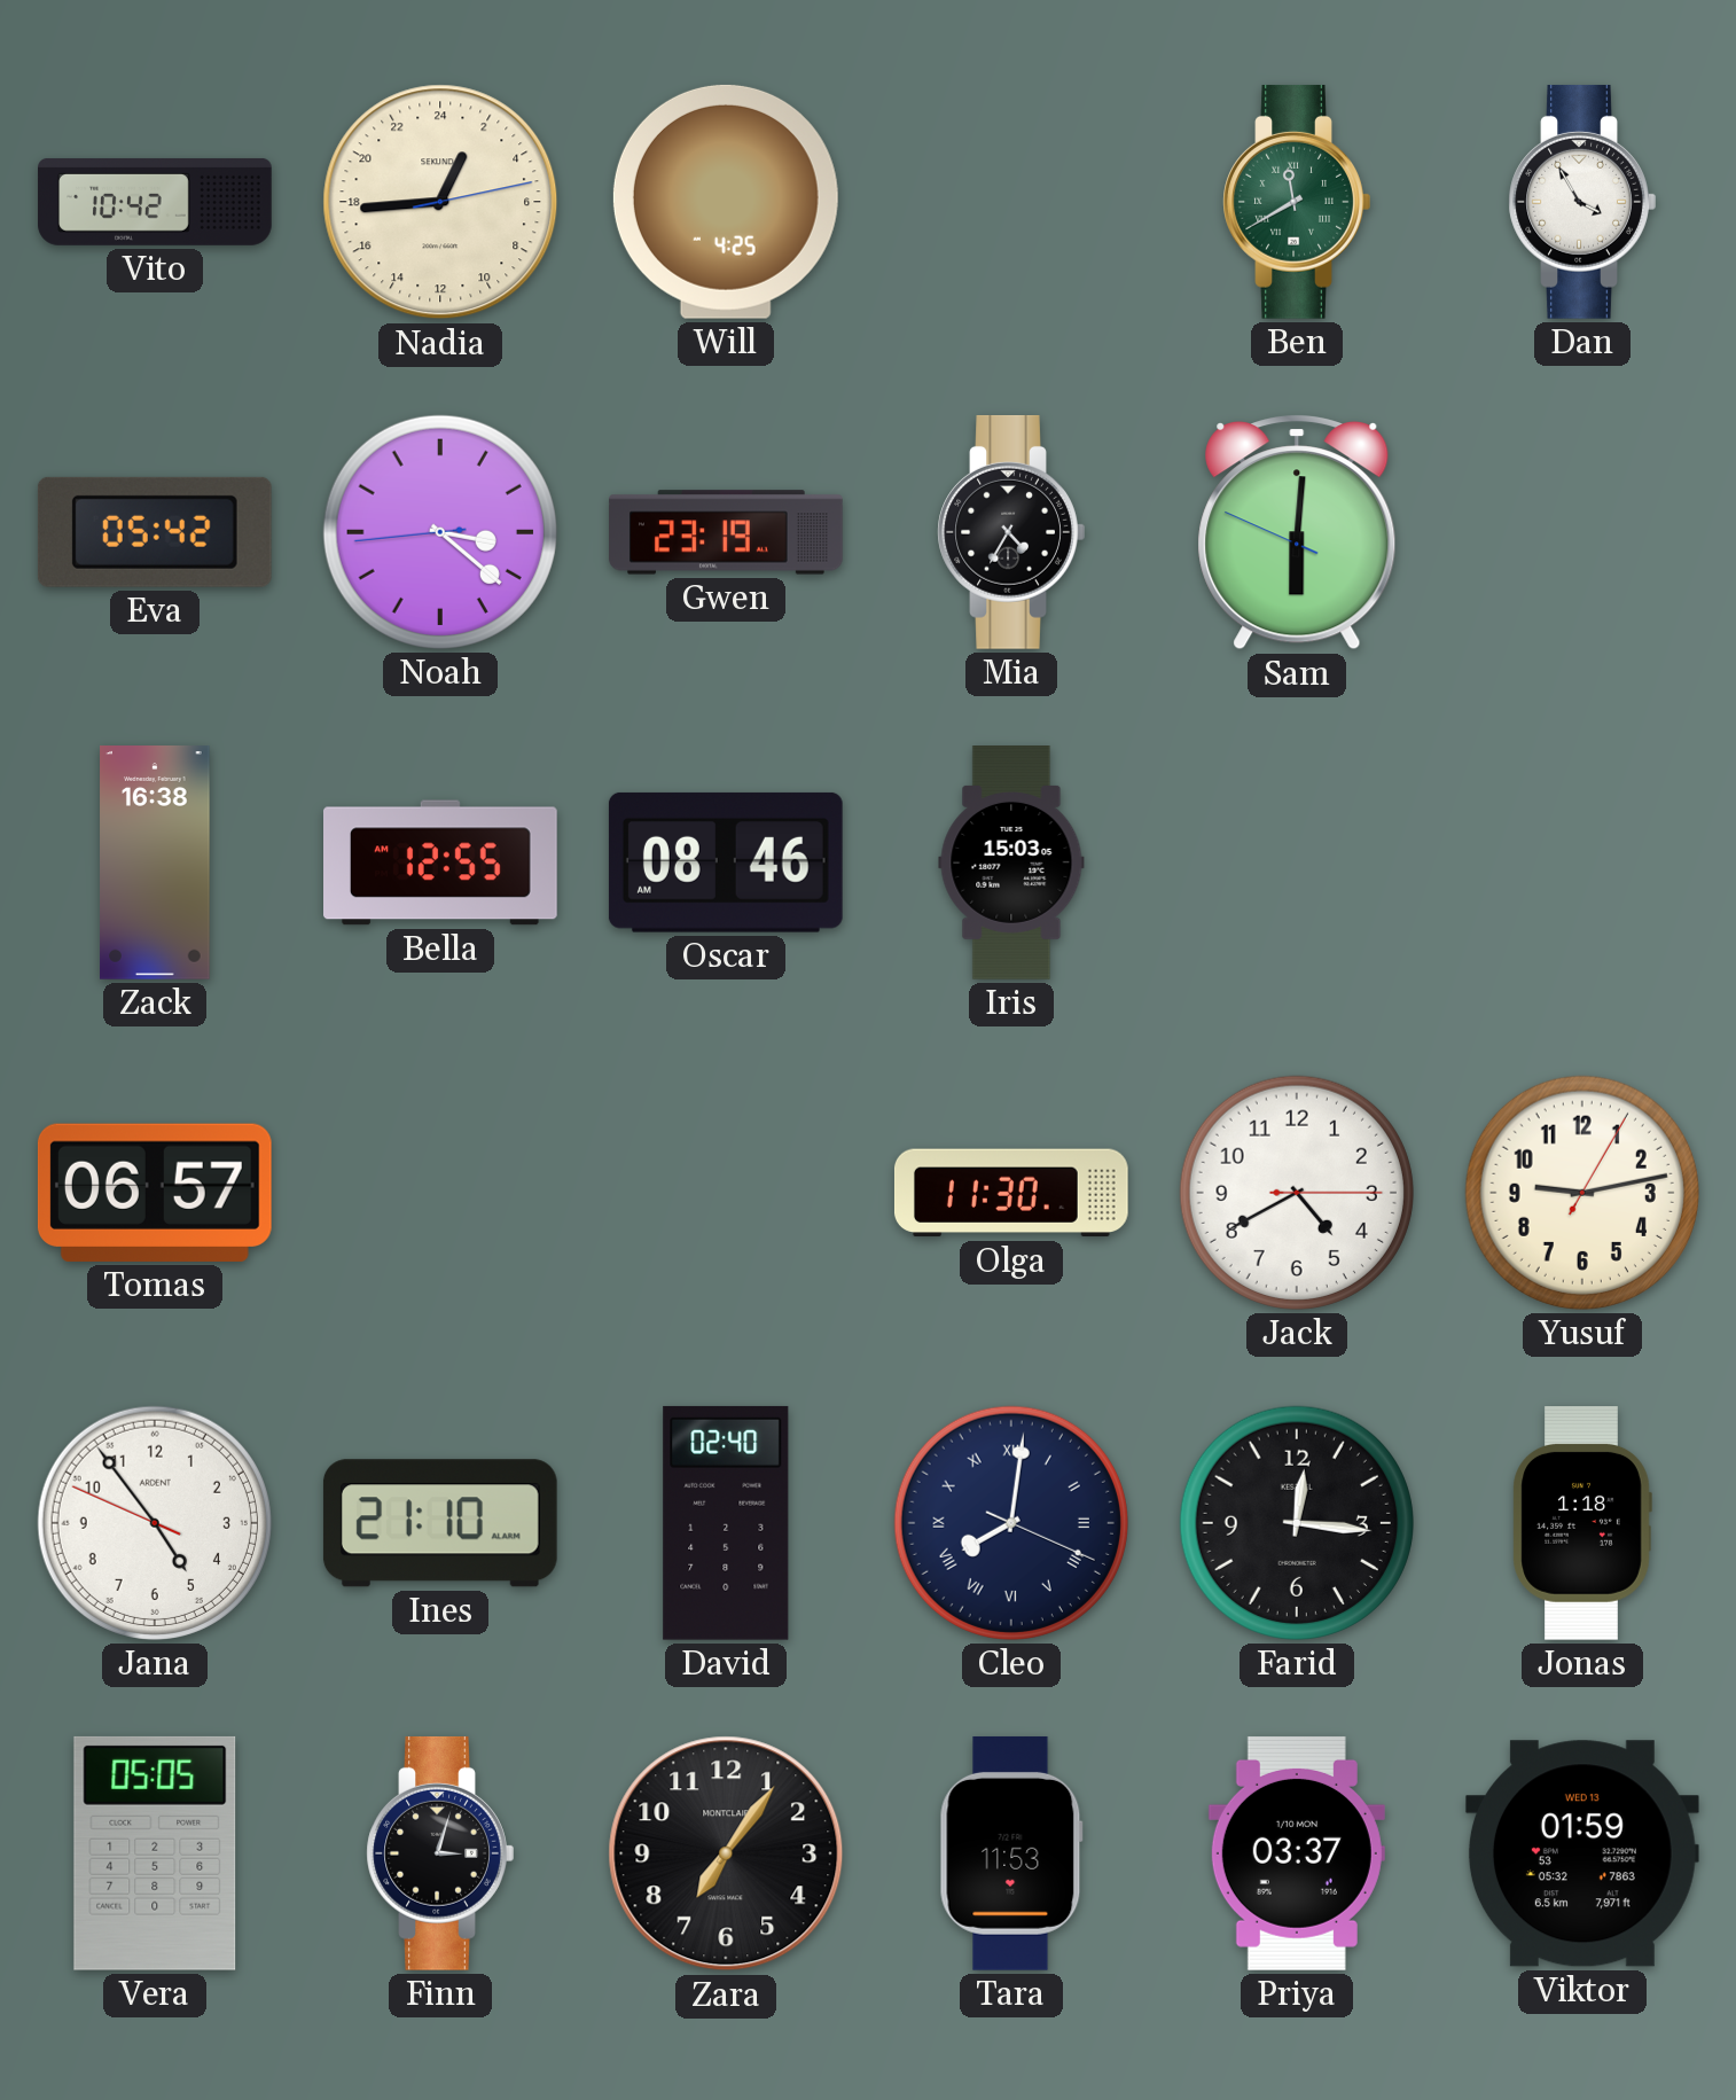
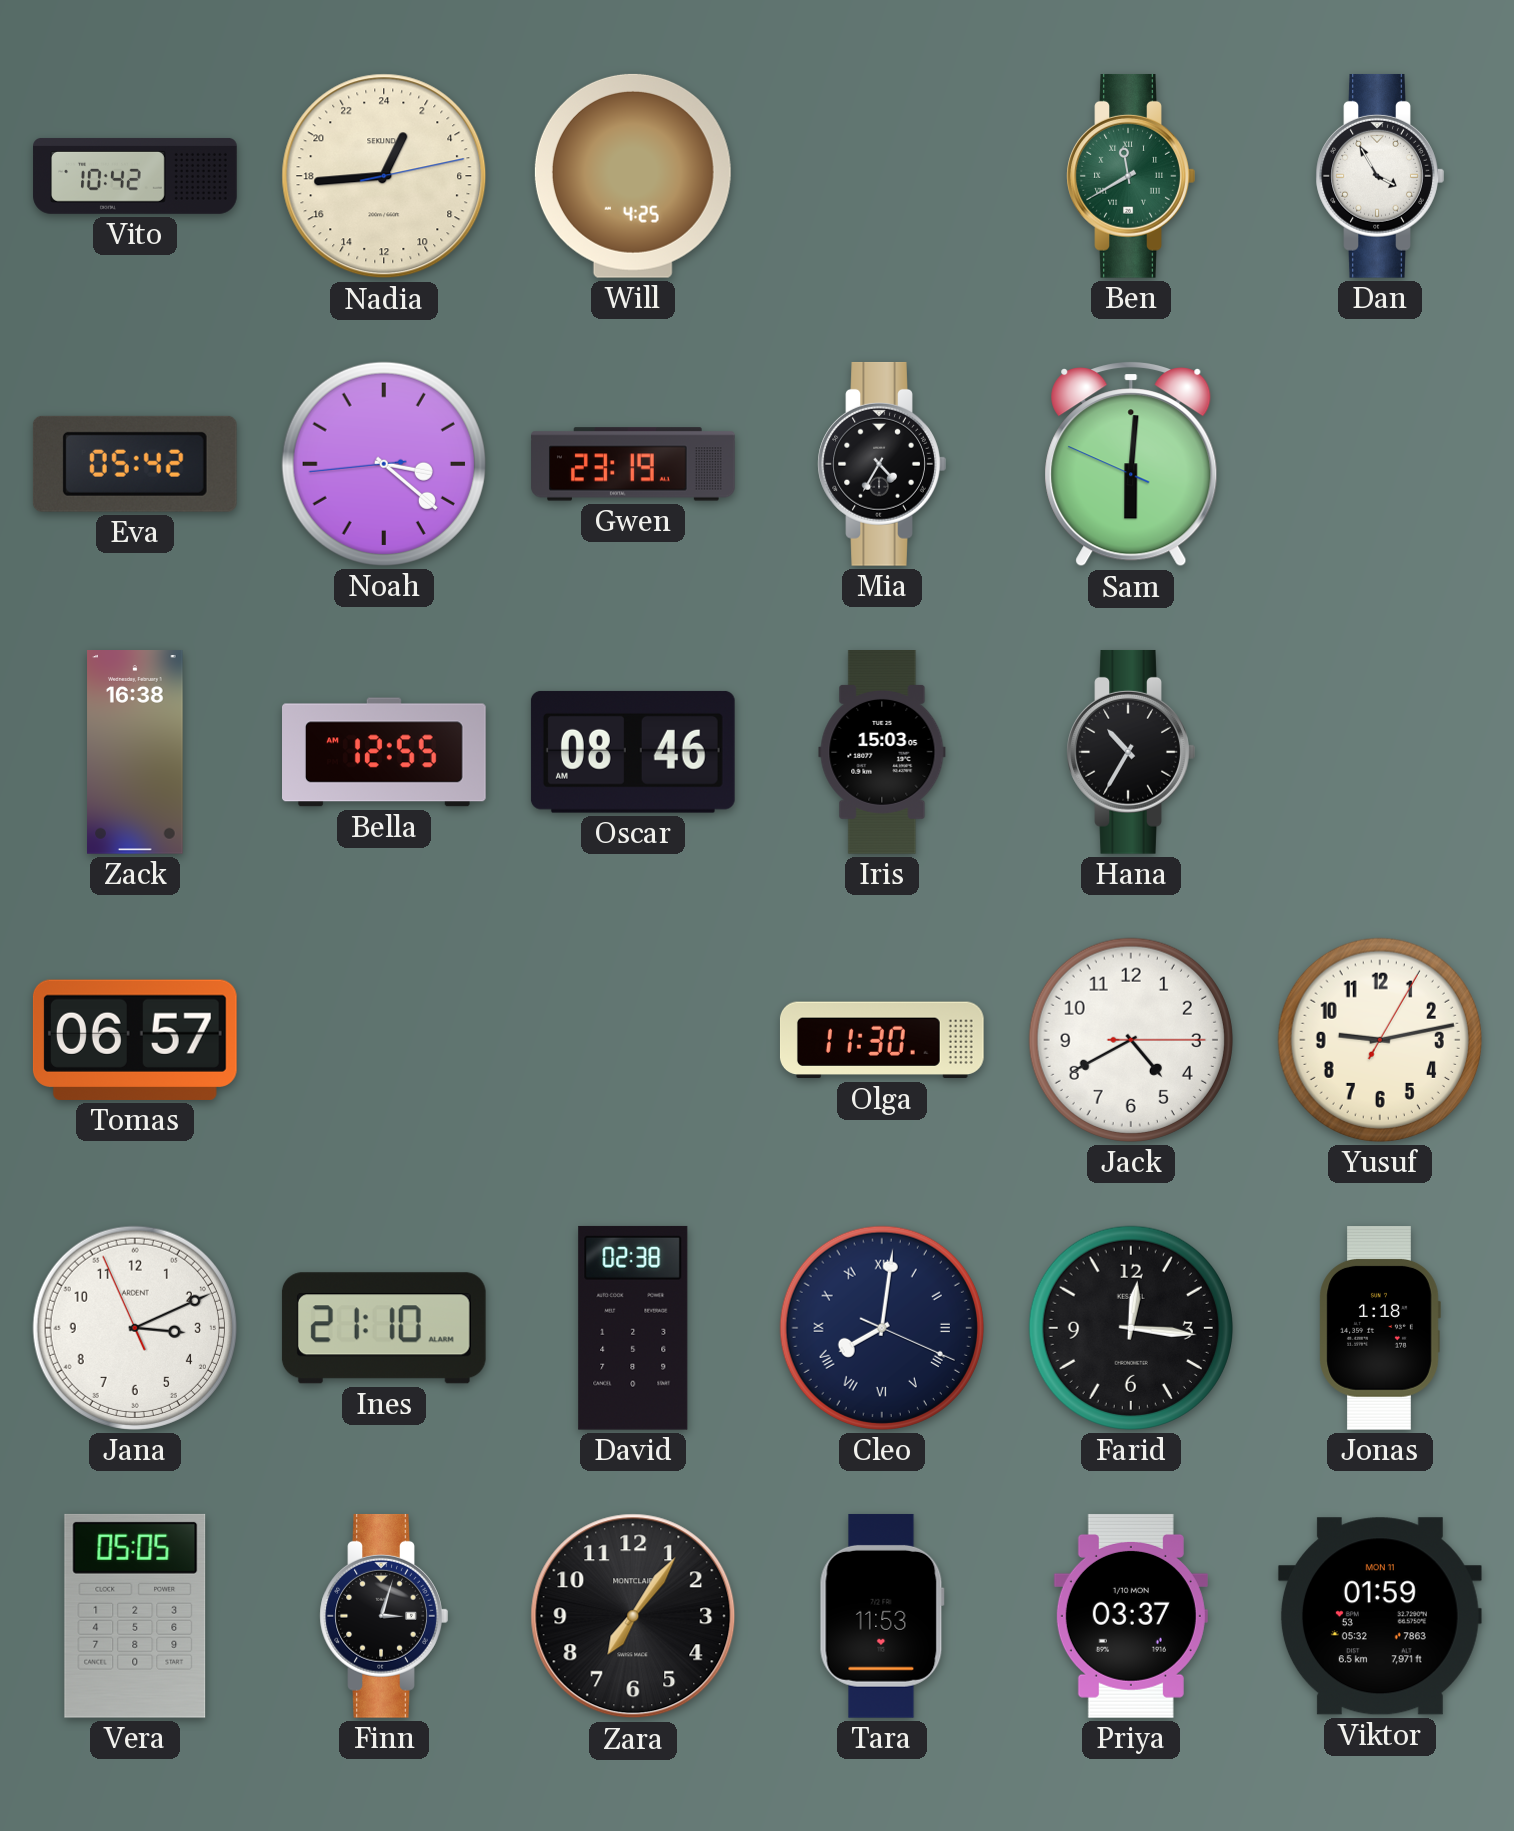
Hana: none -> 10:35 (1131, 752)
Jana: 4:53 -> 3:10 (135, 1328)
David: 02:40 -> 02:38 (633, 1328)
Viktor date: WED 13 -> MON 11 (1380, 1616)
